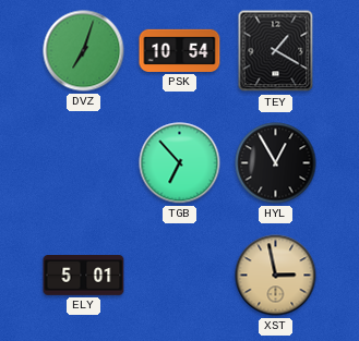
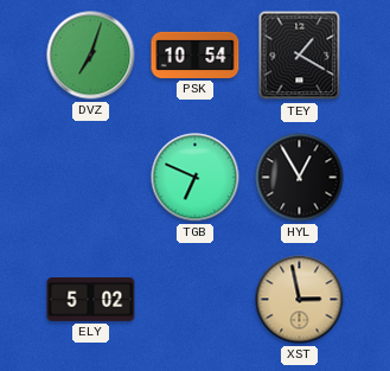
TGB: 6:53 -> 6:49 (196, 178)
ELY: 5:01 -> 5:02 (91, 300)
